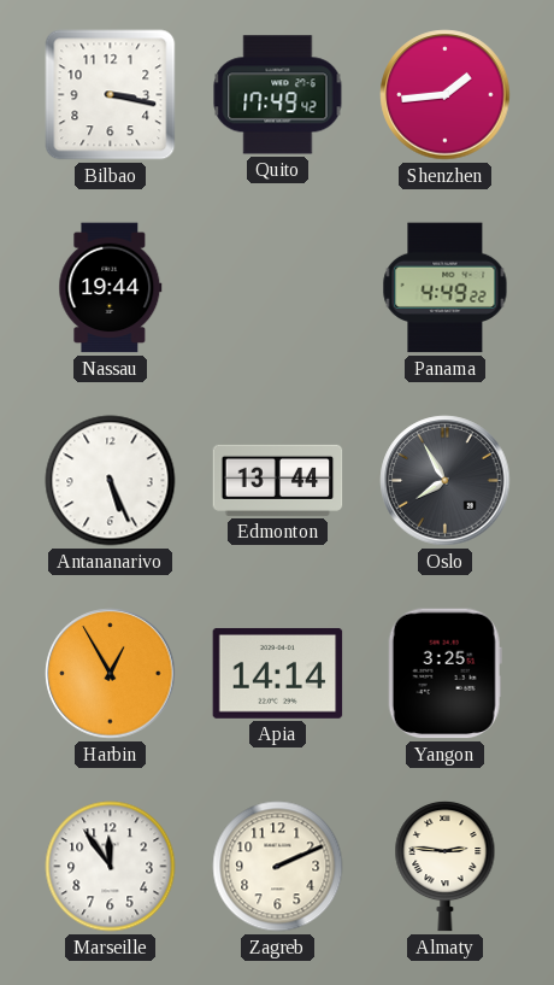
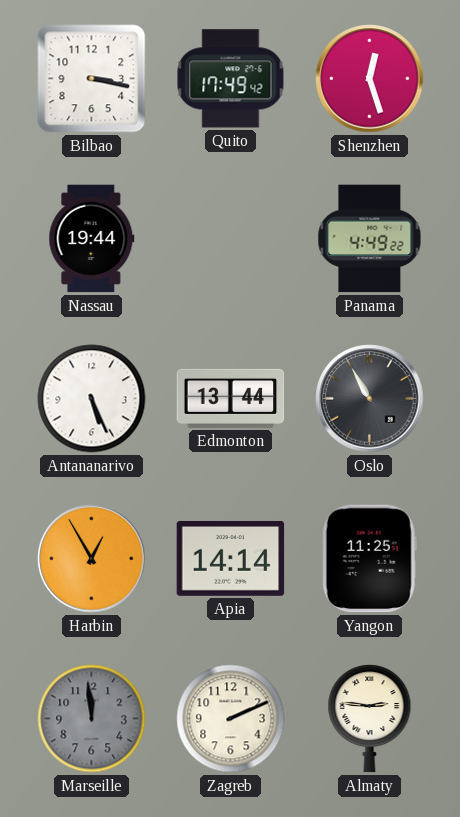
Shenzhen: 1:44 -> 12:27 (370, 79)
Oslo: 7:55 -> 10:55 (370, 399)
Yangon: 3:25 -> 11:25 (369, 559)
Marseille: 11:54 -> 11:59 (92, 719)
Marseille dial: white -> grey (92, 719)
